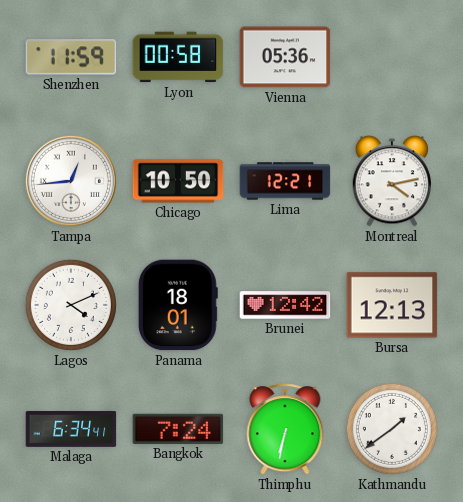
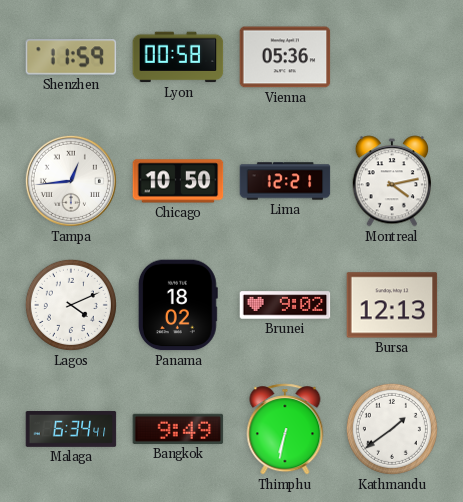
Panama: 18:01 -> 18:02 (178, 305)
Brunei: 12:42 -> 9:02 (285, 305)
Bangkok: 7:24 -> 9:49 (178, 429)
